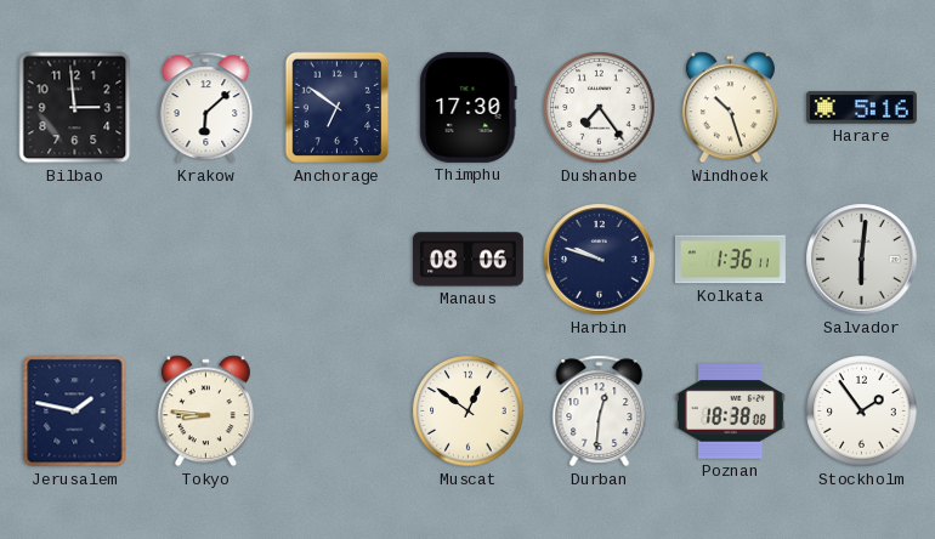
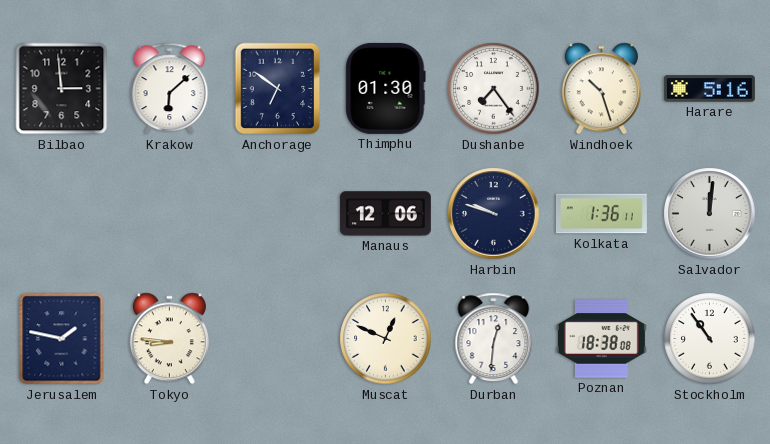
Thimphu: 17:30 -> 01:30 (386, 88)
Manaus: 08:06 -> 12:06 (385, 214)
Salvador: 6:01 -> 12:01 (710, 214)
Muscat: 12:51 -> 12:49 (386, 339)
Stockholm: 1:54 -> 10:54 (710, 339)
